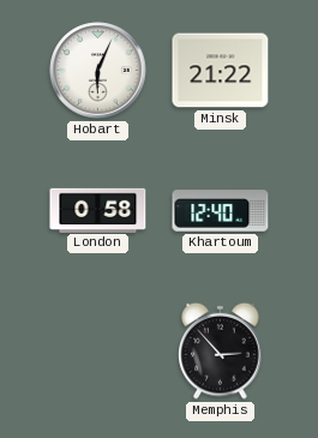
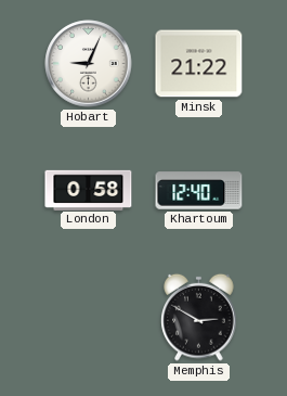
Hobart: 6:04 -> 9:04 (89, 64)
Memphis: 2:53 -> 2:50 (199, 317)
